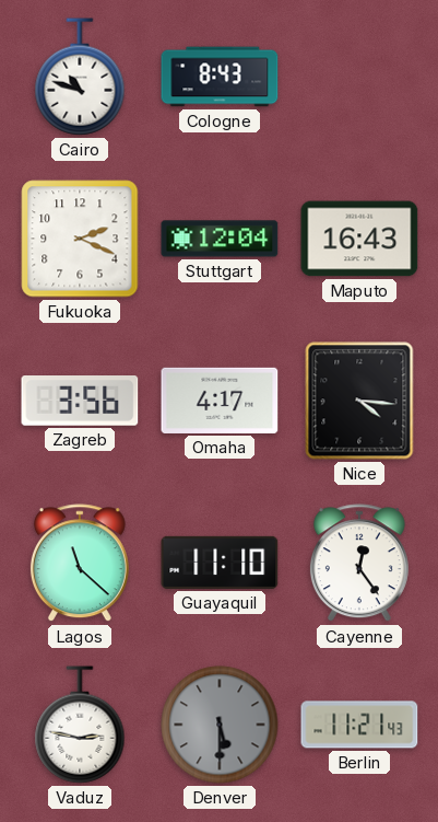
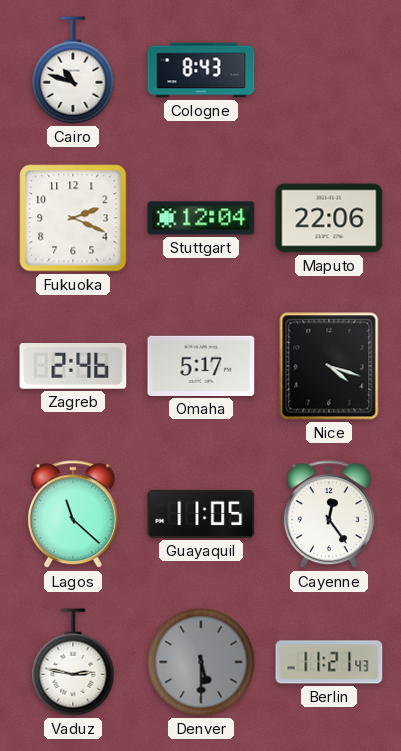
Maputo: 16:43 -> 22:06 (329, 218)
Zagreb: 3:56 -> 2:46 (73, 367)
Omaha: 4:17 -> 5:17 (201, 366)
Nice: 4:16 -> 4:18 (329, 366)
Guayaquil: 11:10 -> 11:05 (201, 514)
